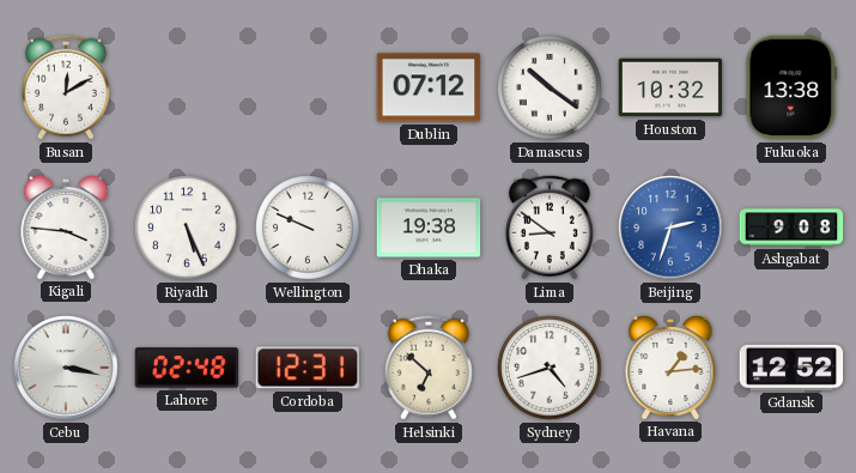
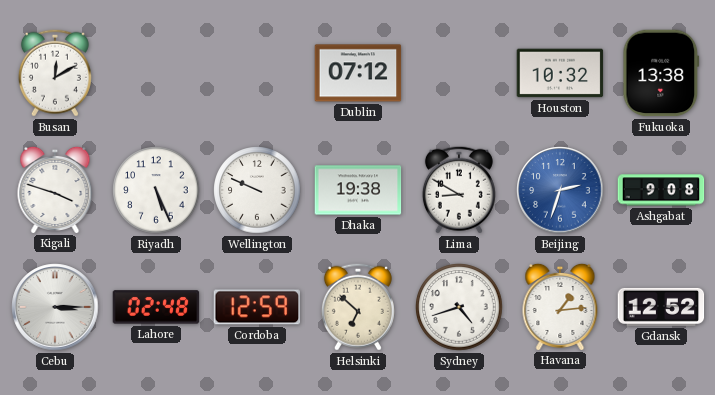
Damascus: 10:21 -> none (550, 87)
Kigali: 3:46 -> 3:48 (55, 189)
Lima: 8:51 -> 8:50 (459, 190)
Cebu: 3:17 -> 3:15 (55, 307)
Cordoba: 12:31 -> 12:59 (257, 307)
